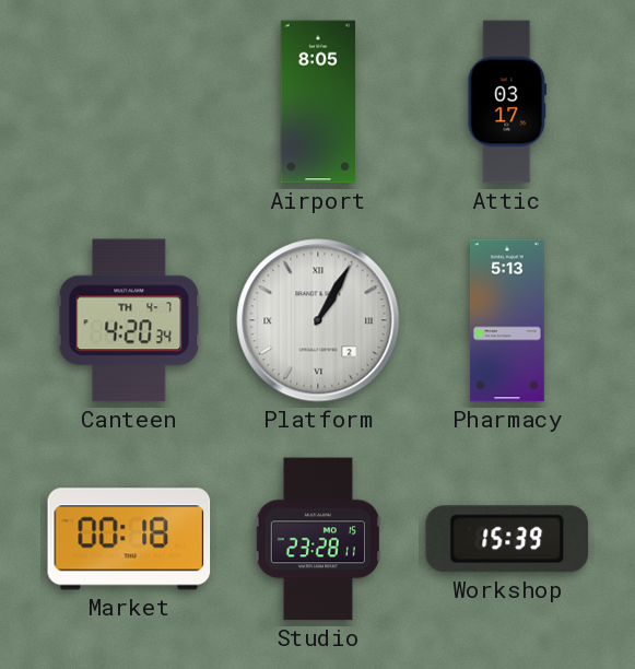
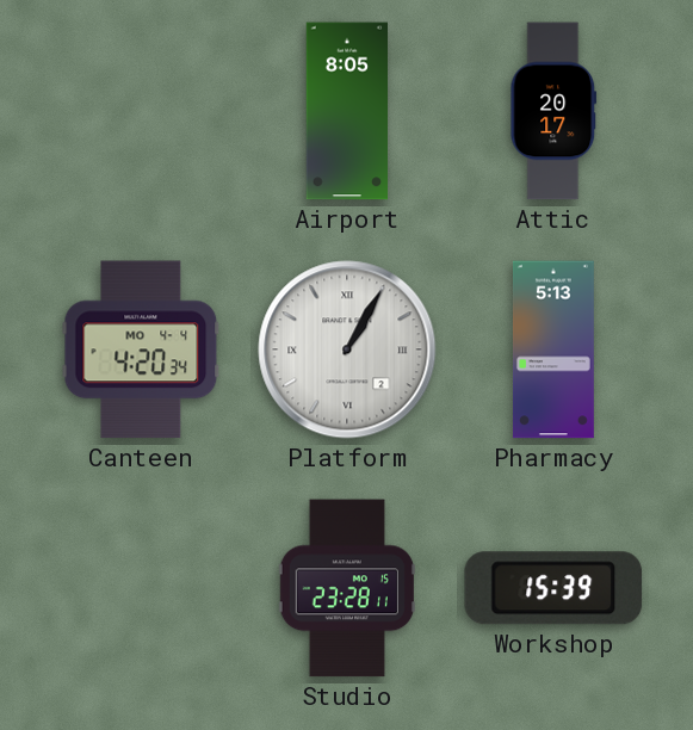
Attic: 03:17 -> 20:17 (553, 111)
Canteen date: TH 4-7 -> MO 4-4 (141, 349)
Market: 00:18 -> none (129, 539)
